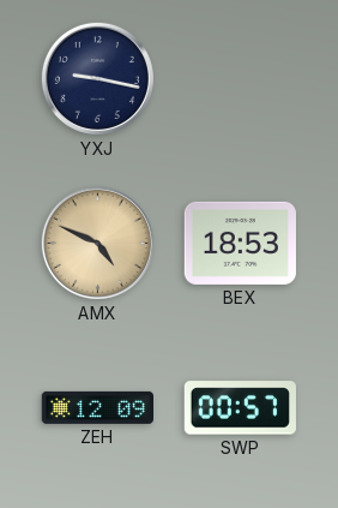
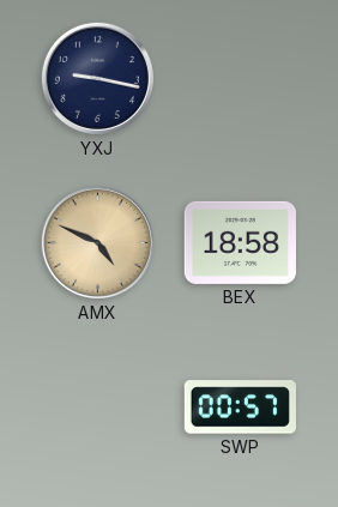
BEX: 18:53 -> 18:58 (240, 242)
ZEH: 12:09 -> none (97, 407)
